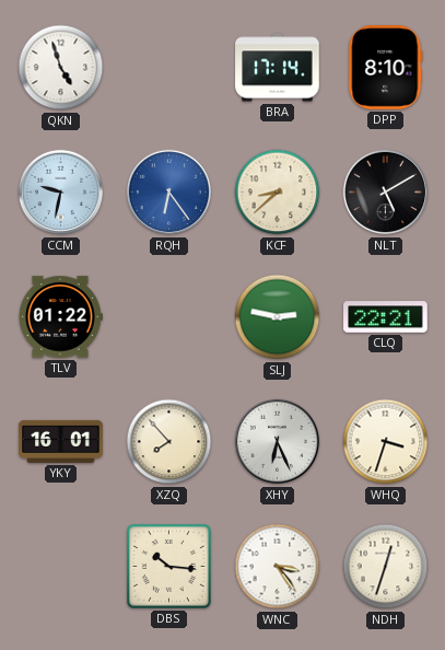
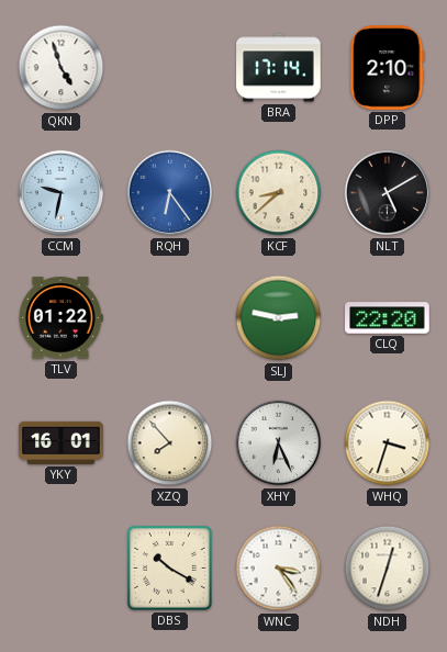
DPP: 8:10 -> 2:10 (388, 68)
CLQ: 22:21 -> 22:20 (388, 318)
DBS: 10:16 -> 10:20 (169, 567)
